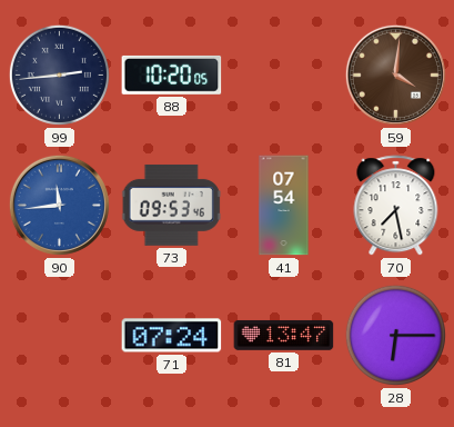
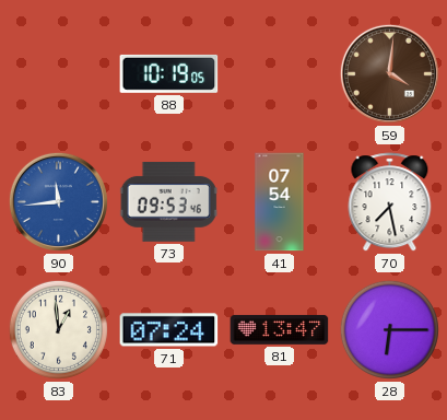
99: 2:44 -> none (59, 75)
88: 10:20 -> 10:19 (169, 73)
83: none -> 12:59 (58, 329)
